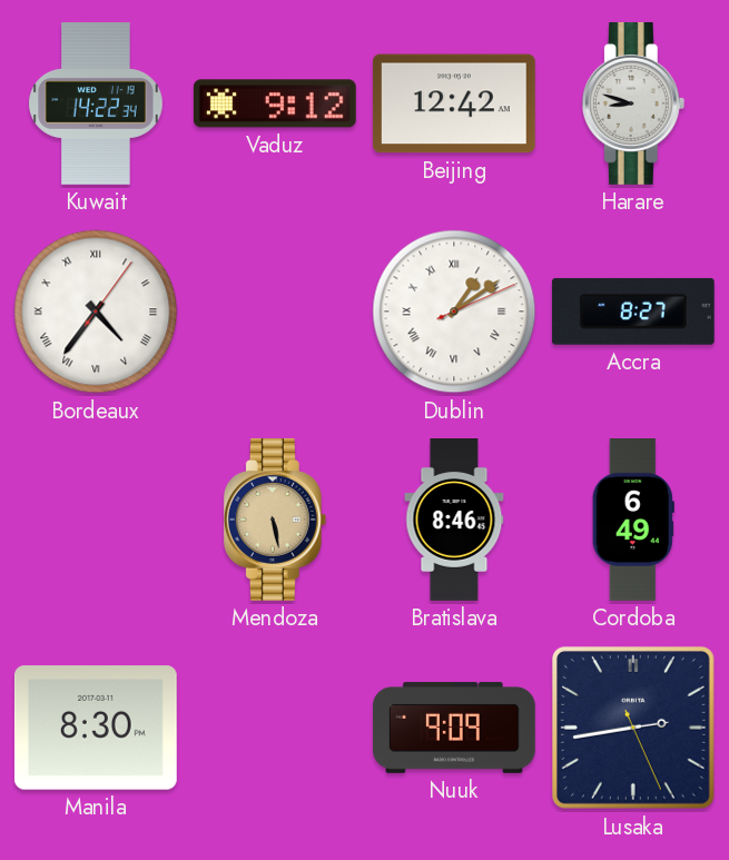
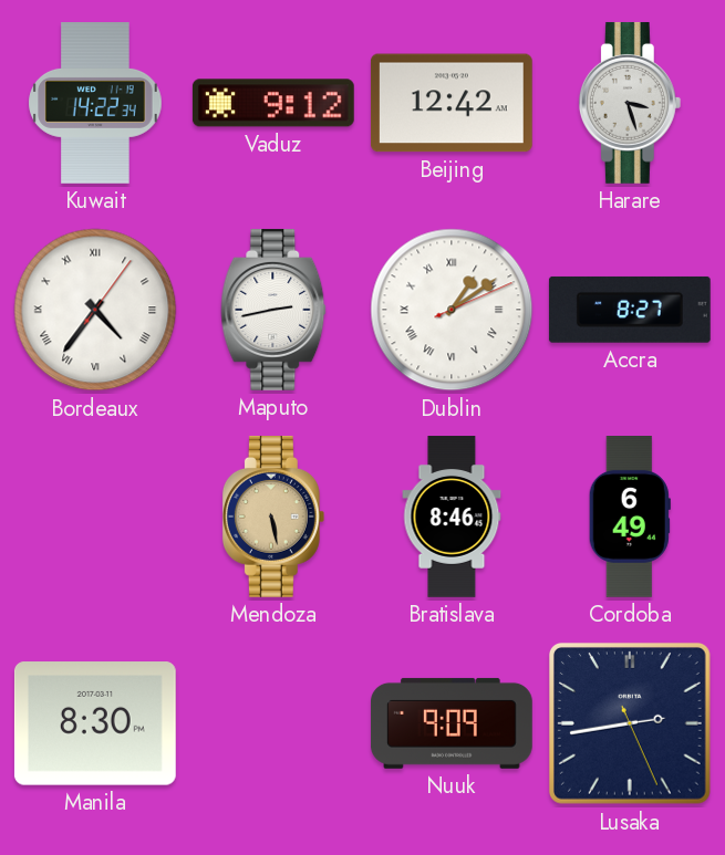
Harare: 8:48 -> 3:27 (630, 103)
Maputo: none -> 2:43 (273, 310)
